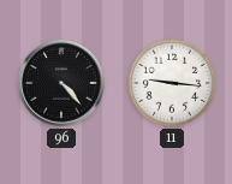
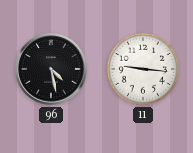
96: 4:23 -> 4:28 (51, 69)
